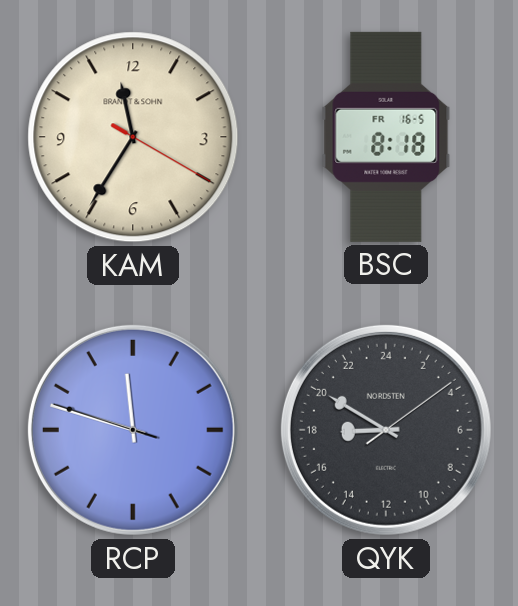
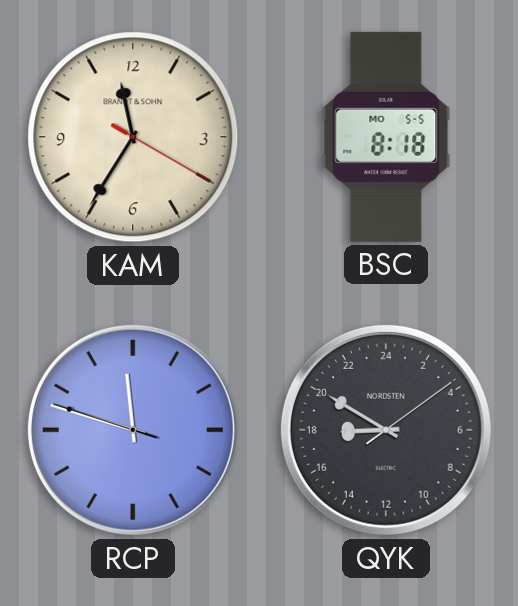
BSC date: FR 16-5 -> MO 5-5 (386, 137)
